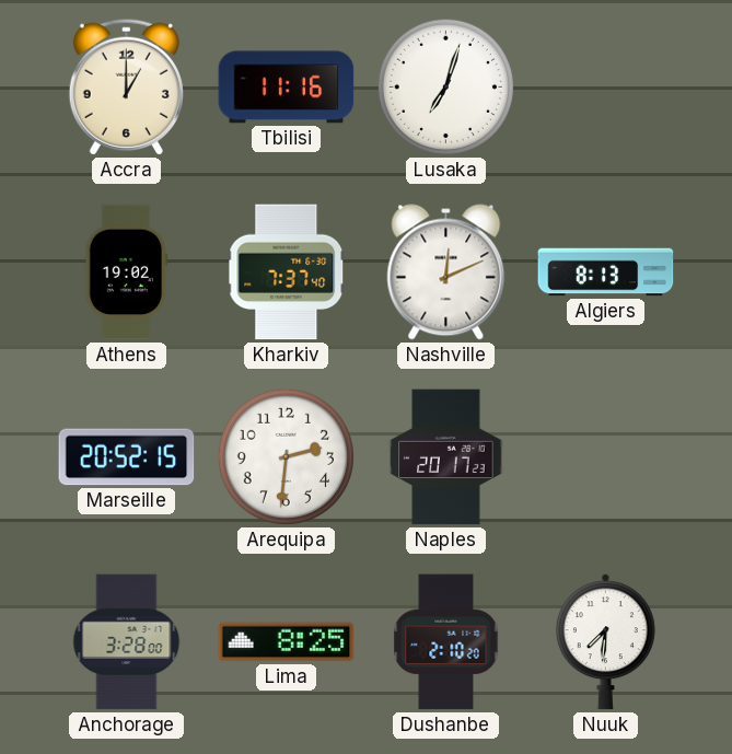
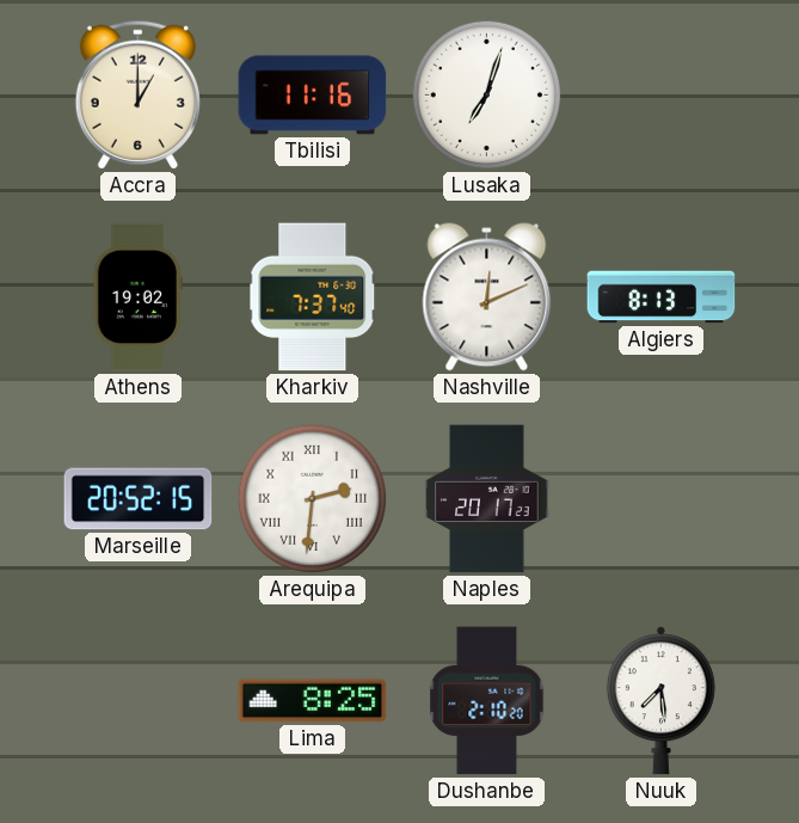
Arequipa numerals: Arabic -> Roman (312, 498)
Anchorage: 3:28 -> none (127, 642)
Nuuk: 7:31 -> 7:29 (660, 701)
